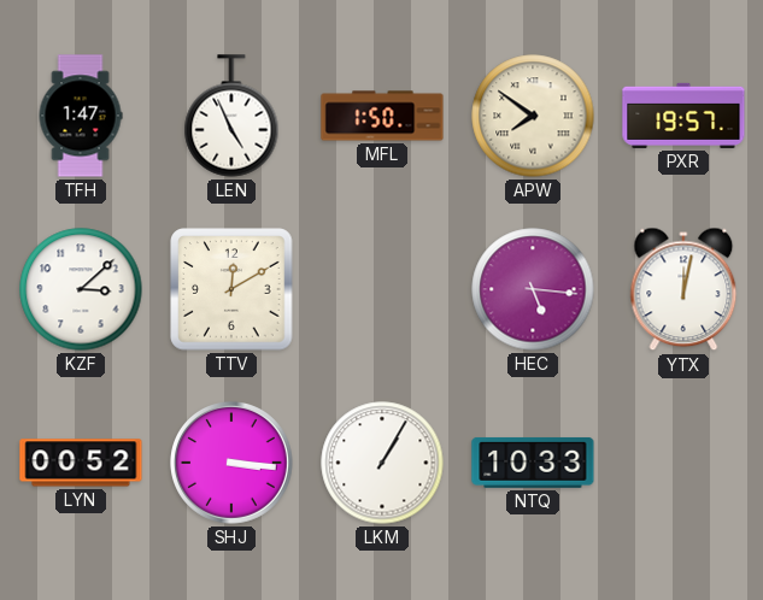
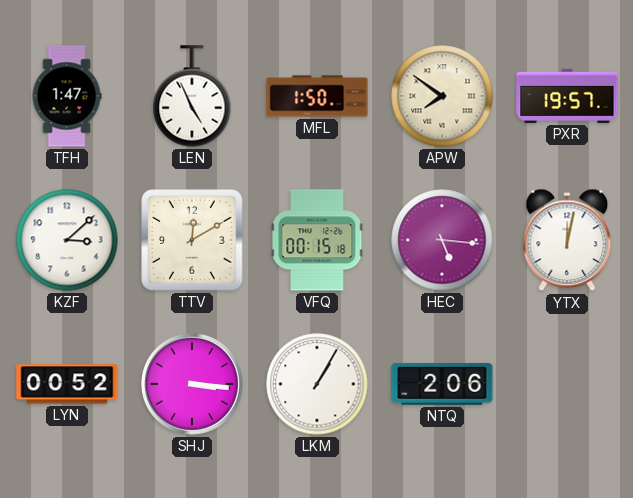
VFQ: none -> 00:15 (317, 240)
NTQ: 10:33 -> 2:06 (442, 384)
